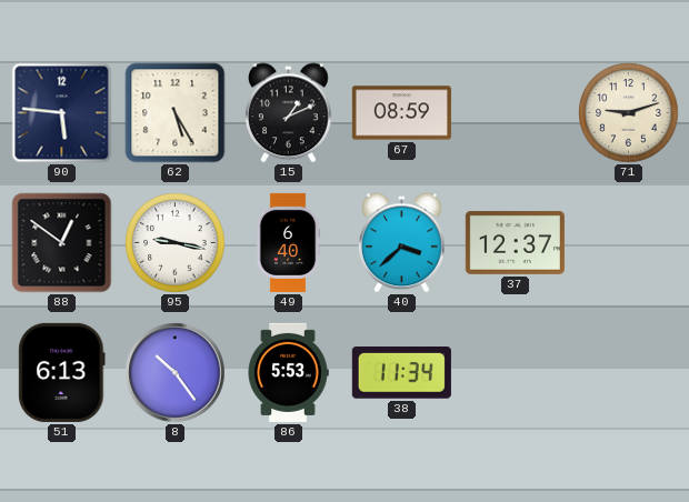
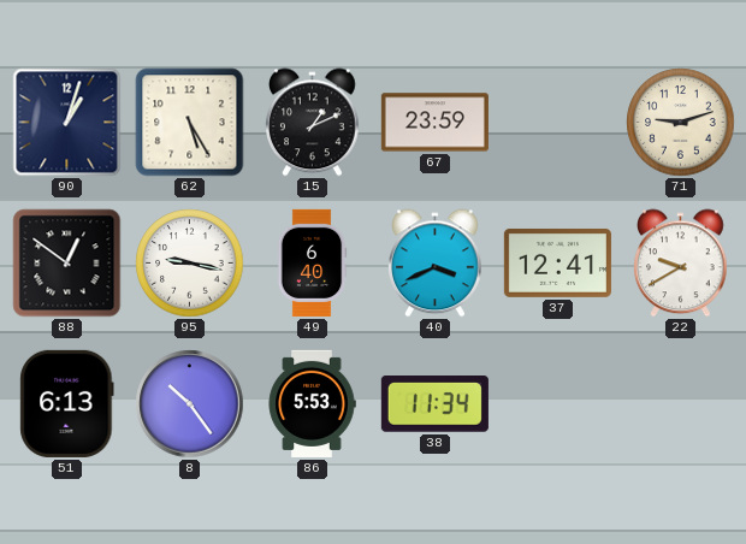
90: 5:46 -> 1:03 (67, 123)
67: 08:59 -> 23:59 (434, 123)
40: 3:38 -> 3:41 (436, 264)
37: 12:37 -> 12:41 (557, 262)
22: none -> 9:40 (681, 264)
